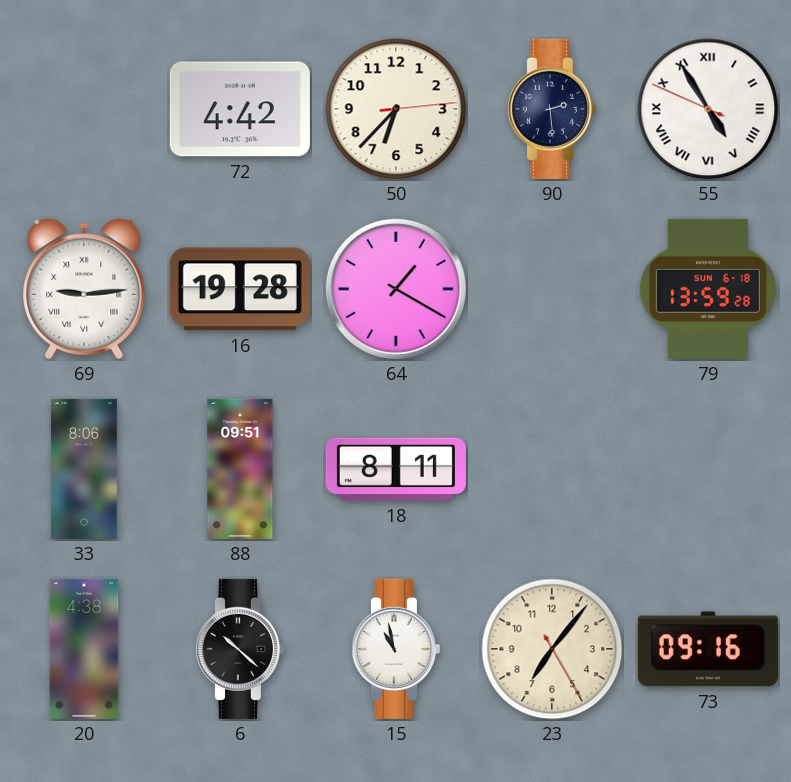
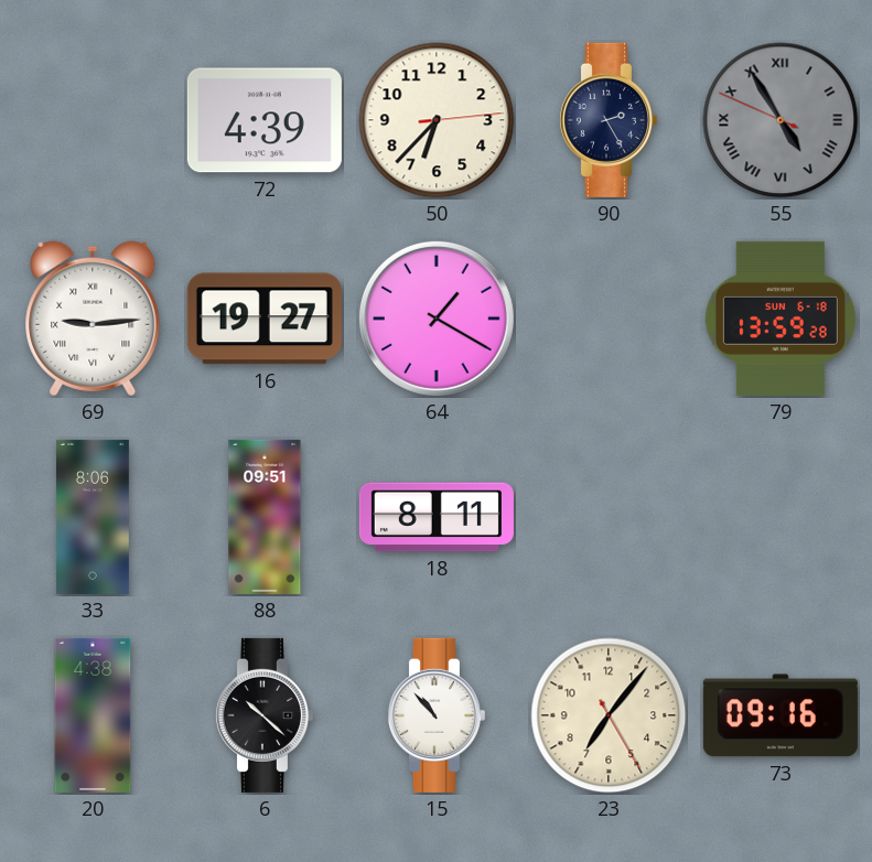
72: 4:42 -> 4:39 (265, 120)
90: 2:29 -> 2:25 (607, 120)
55 dial: white -> grey (781, 120)
16: 19:28 -> 19:27 (265, 319)
15: 10:58 -> 10:53 (435, 715)
